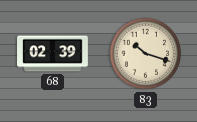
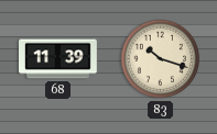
68: 02:39 -> 11:39 (58, 59)
